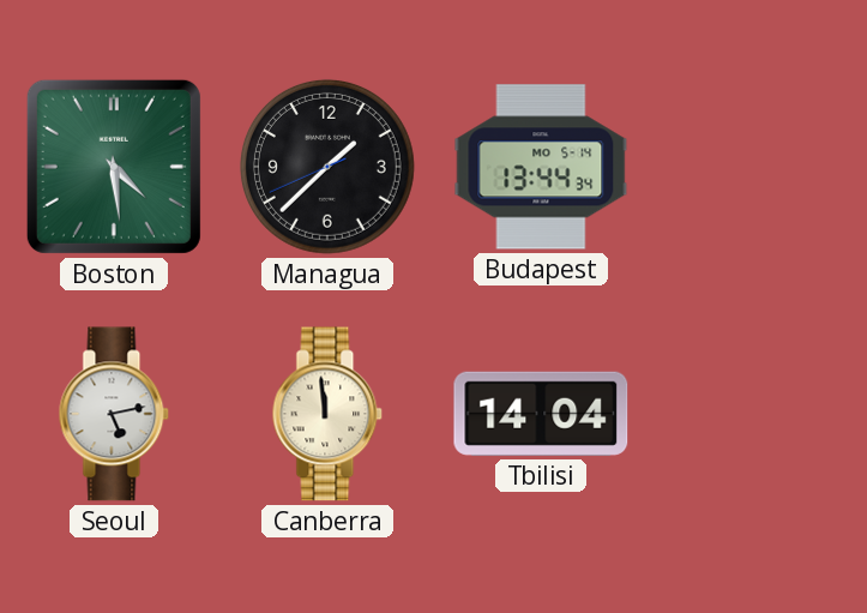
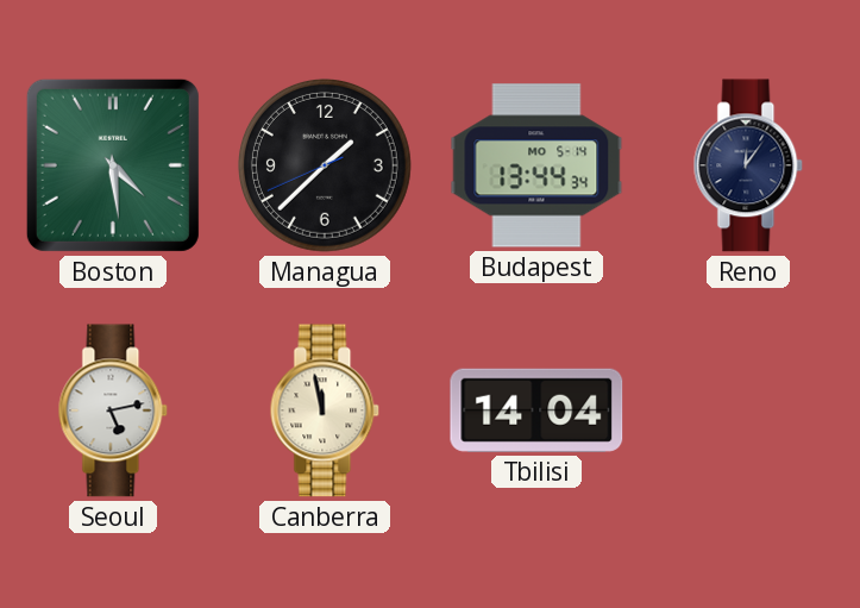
Reno: none -> 12:06 (748, 165)
Canberra: 11:59 -> 11:58 (325, 410)
